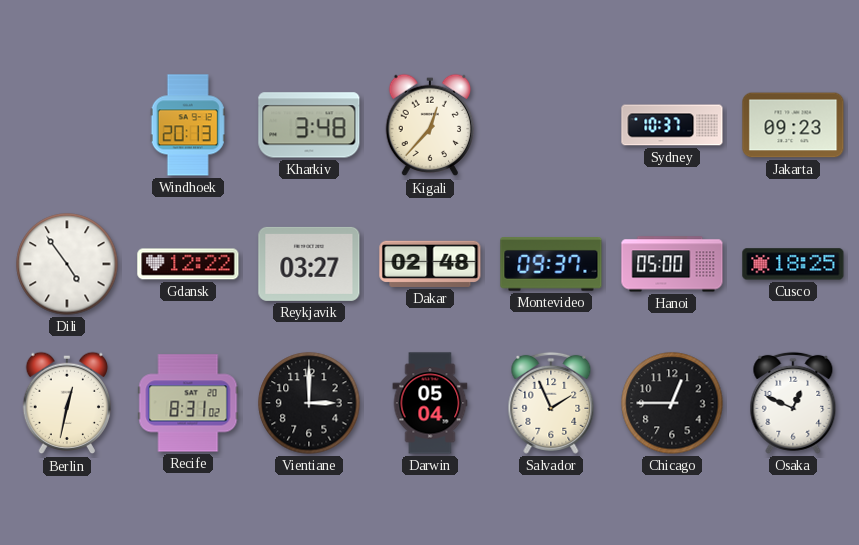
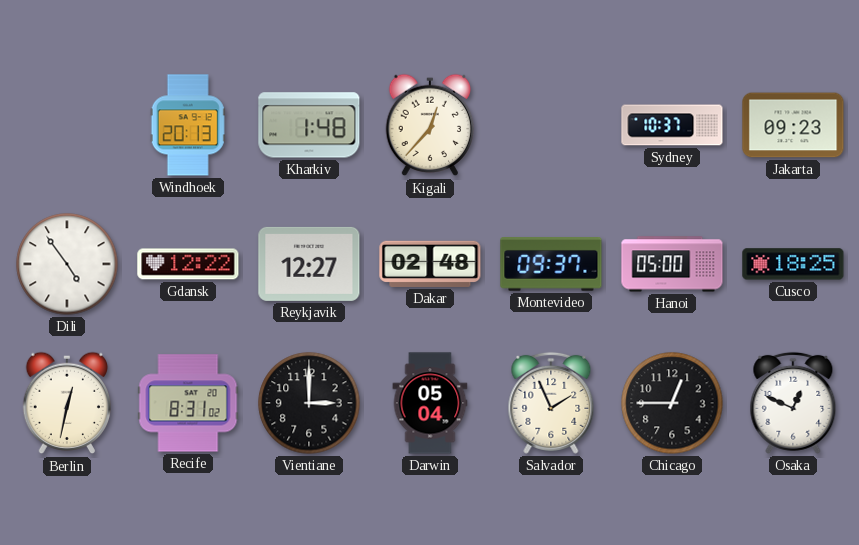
Kharkiv: 3:48 -> 1:48 (309, 125)
Reykjavik: 03:27 -> 12:27 (309, 264)
